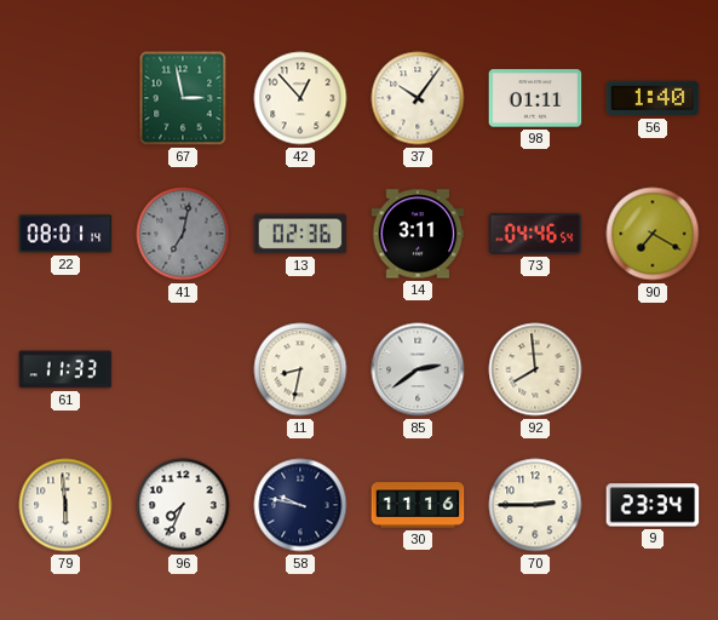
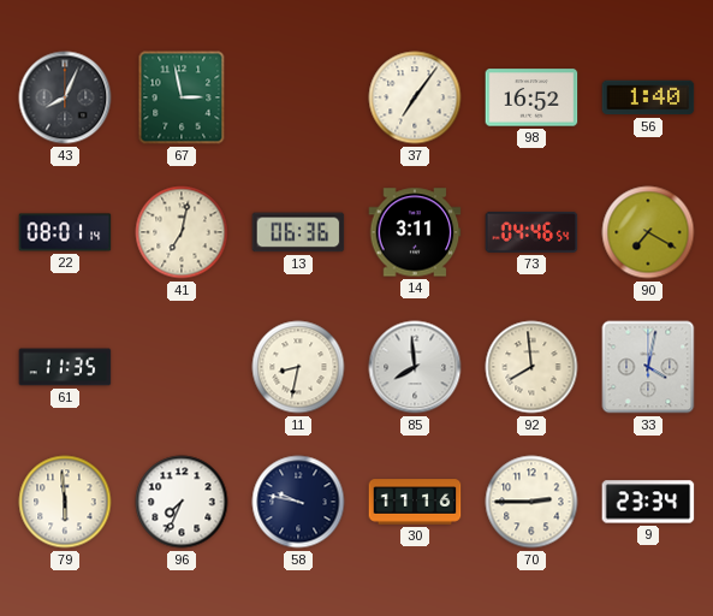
43: none -> 8:04 (65, 97)
42: 12:53 -> none (300, 98)
37: 10:06 -> 7:06 (415, 97)
98: 01:11 -> 16:52 (531, 97)
41 dial: grey -> cream (182, 232)
13: 02:36 -> 06:36 (298, 232)
61: 11:33 -> 11:35 (65, 367)
85: 2:39 -> 7:59 (415, 367)
33: none -> 4:02 (648, 367)
